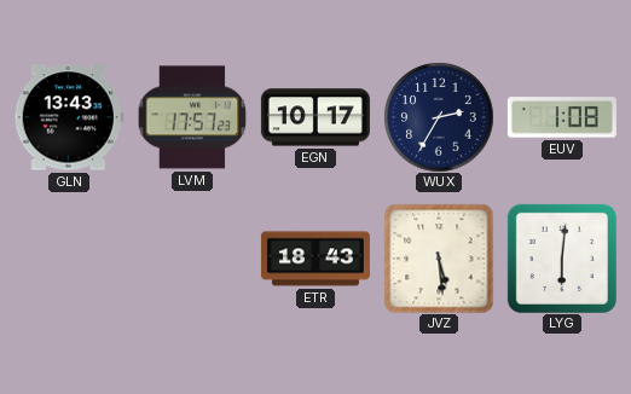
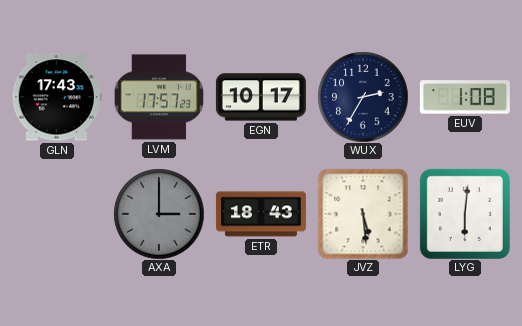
GLN: 13:43 -> 17:43 (57, 97)
AXA: none -> 3:00 (159, 214)
